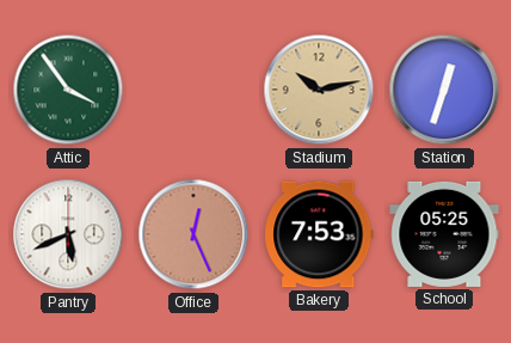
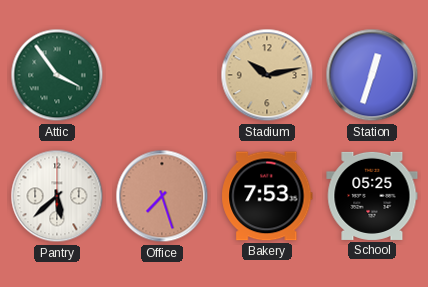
Pantry: 5:41 -> 5:38 (57, 196)
Office: 12:26 -> 7:27 (162, 196)
